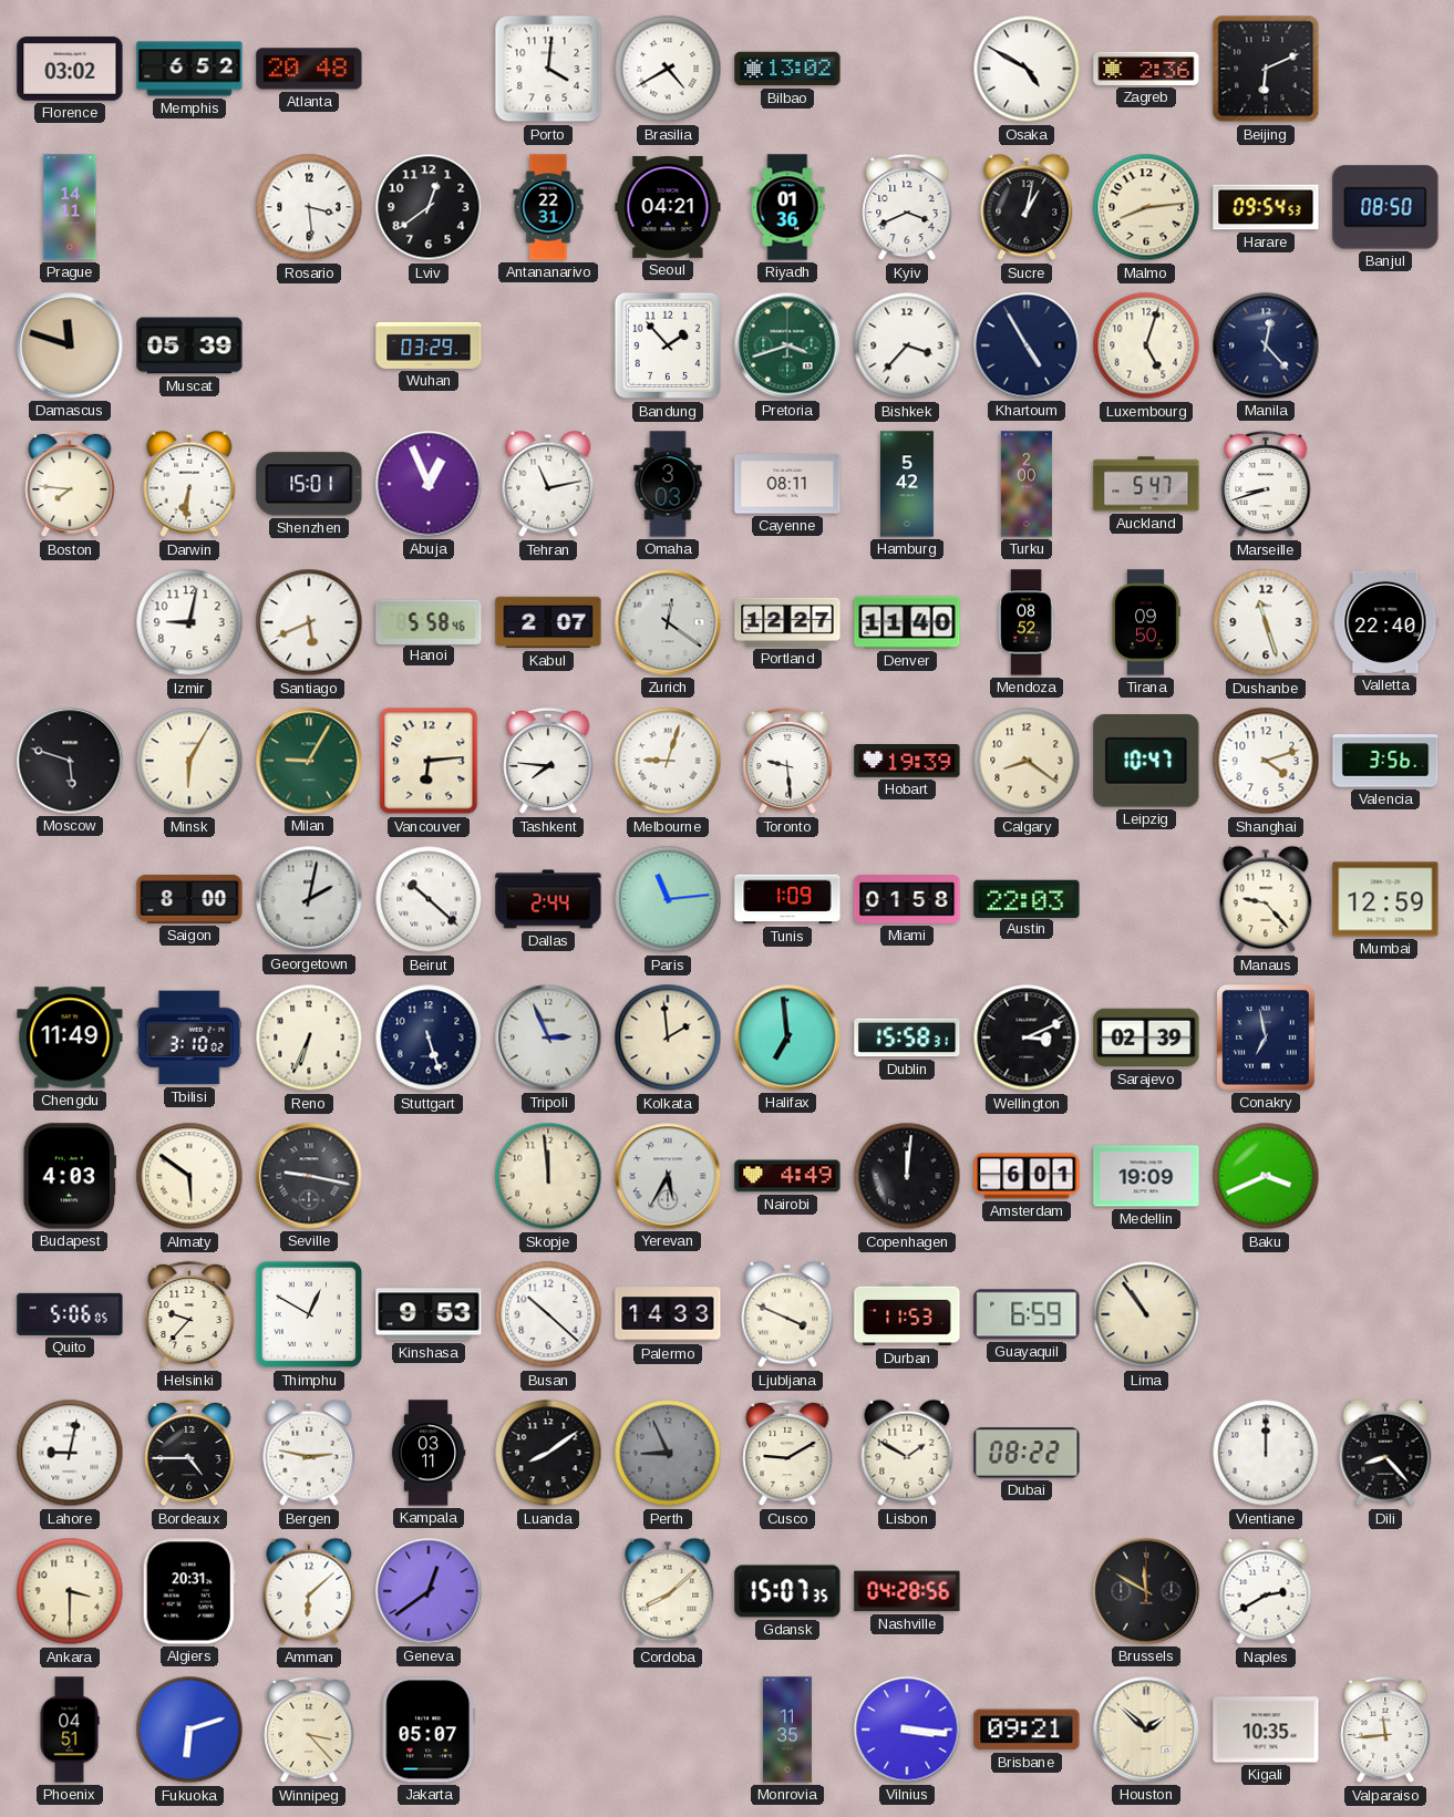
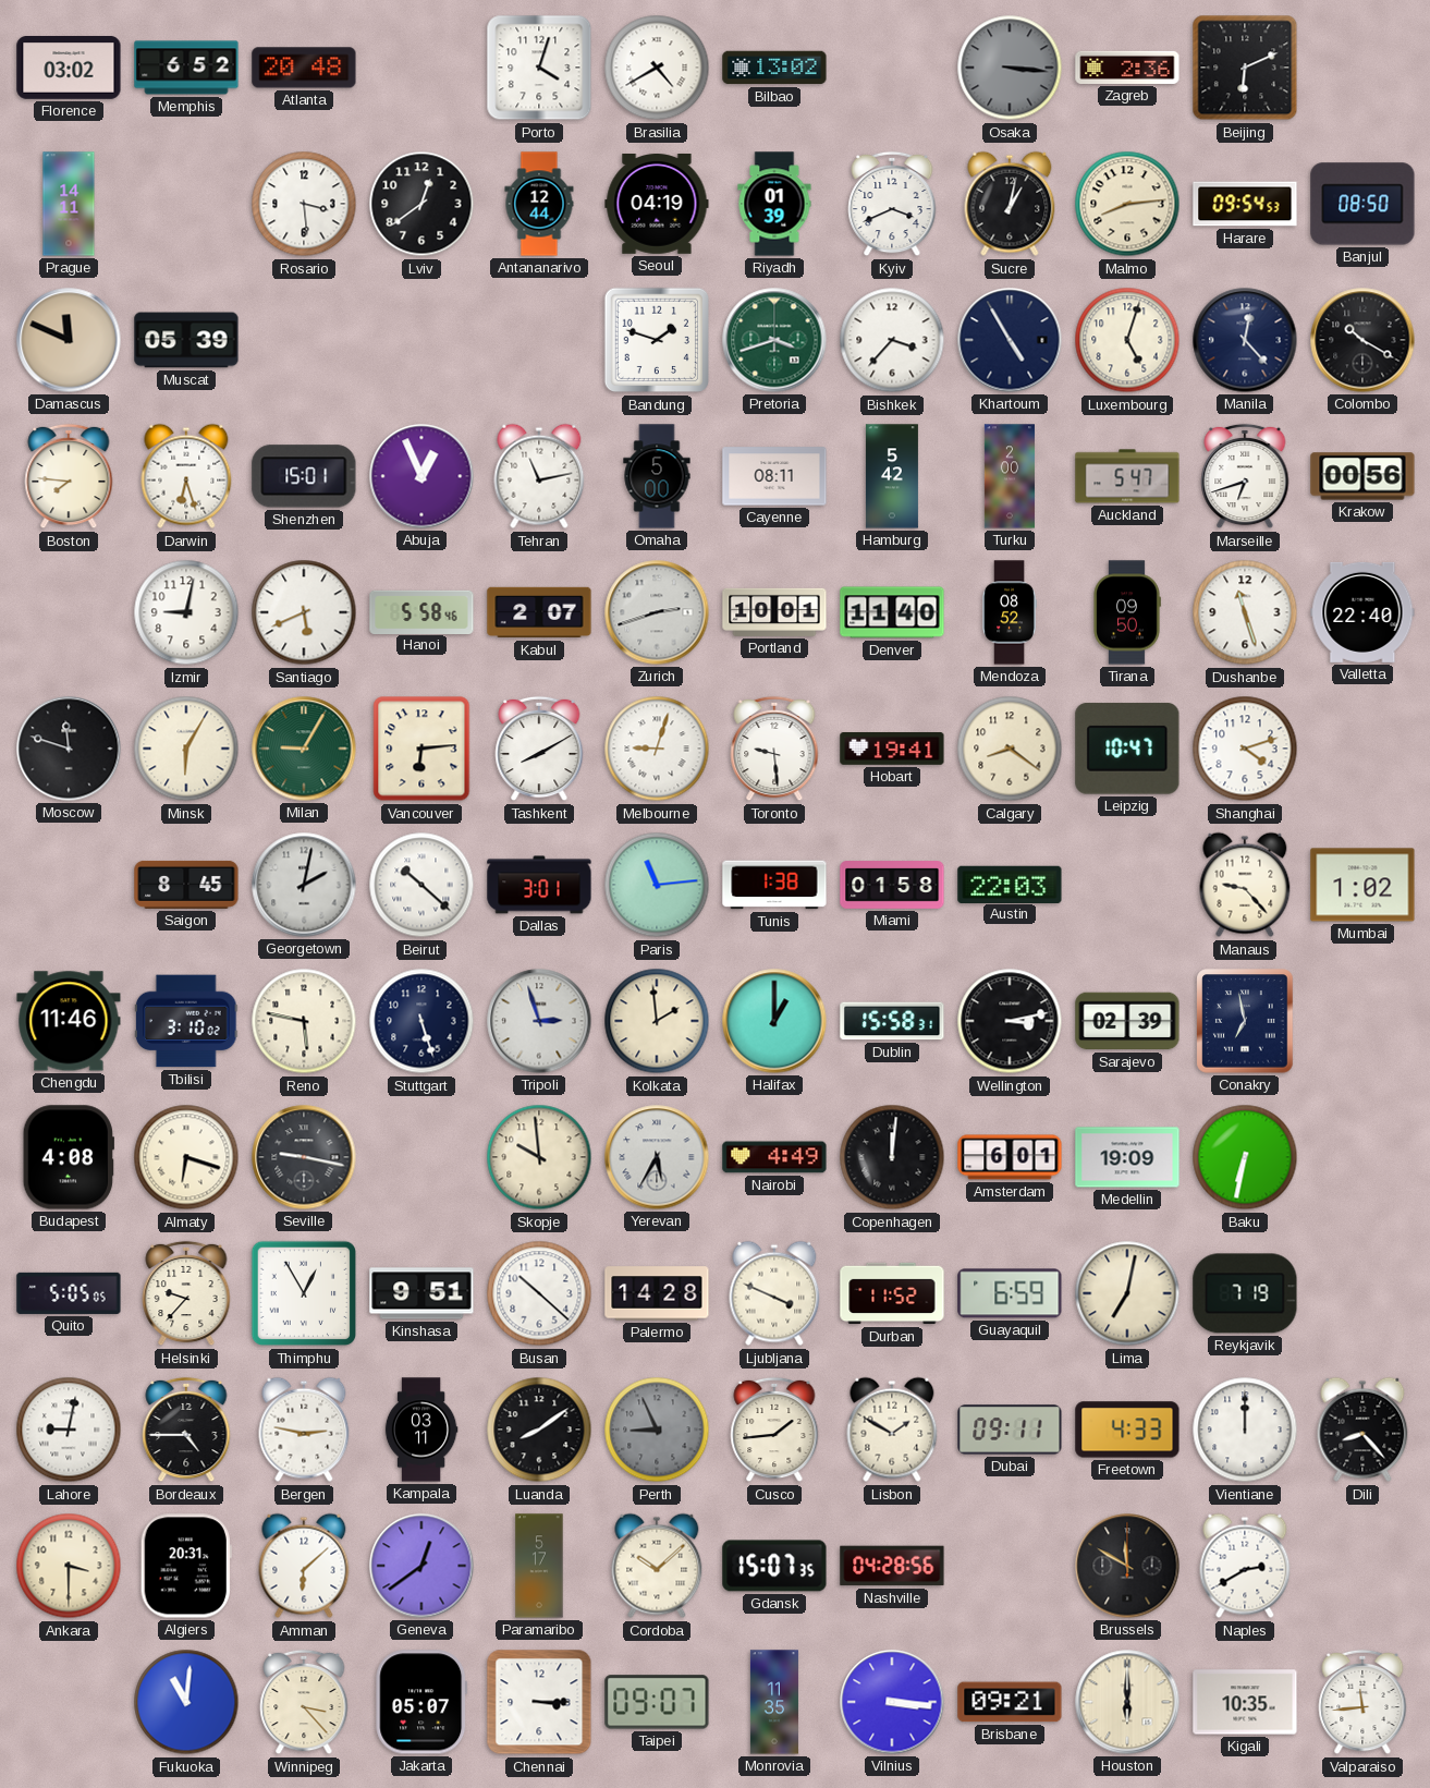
Porto: 4:01 -> 4:03 (539, 68)
Osaka: 4:50 -> 3:16 (1010, 68)
Osaka dial: white -> grey (1010, 68)
Antananarivo: 22:31 -> 12:44 (539, 204)
Seoul: 04:21 -> 04:19 (657, 205)
Riyadh: 01:36 -> 01:39 (774, 204)
Damascus: 11:48 -> 11:49 (69, 340)
Wuhan: 03:29 -> none (429, 345)
Bandung: 1:53 -> 1:48 (657, 340)
Colombo: none -> 10:20 (1362, 340)
Darwin: 6:31 -> 6:27 (186, 476)
Omaha: 3:03 -> 5:00 (657, 476)
Marseille: 8:42 -> 6:42 (1245, 476)
Krakow: none -> 00:56 (1362, 476)
Zurich: 12:21 -> 2:42 (657, 612)
Portland: 12:27 -> 10:01 (774, 612)
Moscow: 5:48 -> 11:48 (69, 749)
Tashkent: 7:46 -> 8:10 (539, 749)
Hobart: 19:39 -> 19:41 (892, 750)
Valencia: 3:56 -> none (1385, 761)
Saigon: 8:00 -> 8:45 (186, 885)
Dallas: 2:44 -> 3:01 (539, 885)
Tunis: 1:09 -> 1:38 (774, 885)
Mumbai: 12:59 -> 1:02 (1362, 885)
Chengdu: 11:49 -> 11:46 (69, 1021)
Reno: 6:34 -> 5:47 (304, 1021)
Tripoli: 2:56 -> 2:57 (539, 1021)
Halifax: 6:59 -> 1:00 (774, 1021)
Wellington: 3:11 -> 3:13 (1010, 1021)
Budapest: 4:03 -> 4:08 (69, 1157)
Almaty: 5:51 -> 6:18 (186, 1157)
Skopje: 11:59 -> 9:59 (539, 1157)
Baku: 3:41 -> 6:32 (1245, 1157)
Quito: 5:06 -> 5:05 (69, 1293)
Thimphu: 12:50 -> 12:55 (304, 1293)
Kinshasa: 9:53 -> 9:51 (421, 1293)
Palermo: 14:33 -> 14:28 (657, 1293)
Durban: 11:53 -> 11:52 (892, 1293)
Lima: 10:54 -> 7:02 (1127, 1293)
Reykjavik: none -> 7:19 (1245, 1293)
Cusco: 9:10 -> 1:44 (774, 1430)
Dubai: 08:22 -> 09:11 (1010, 1430)
Freetown: none -> 4:33 (1127, 1430)
Paramaribo: none -> 5:17 (539, 1566)
Cordoba: 8:08 -> 10:08 (657, 1566)
Phoenix: 04:51 -> none (70, 1730)
Fukuoka: 6:12 -> 11:01 (186, 1702)
Chennai: none -> 3:15 (539, 1702)
Taipei: none -> 09:07 (657, 1702)
Houston: 1:52 -> 6:00 (1127, 1702)
